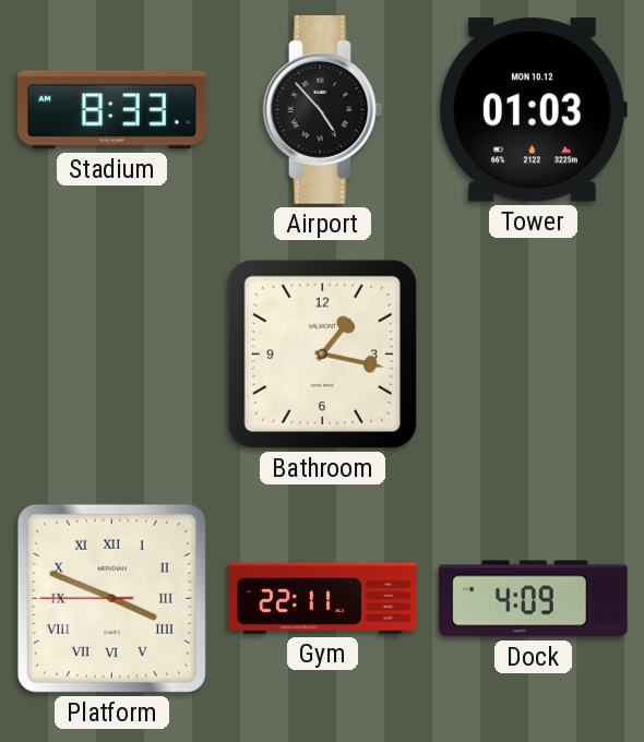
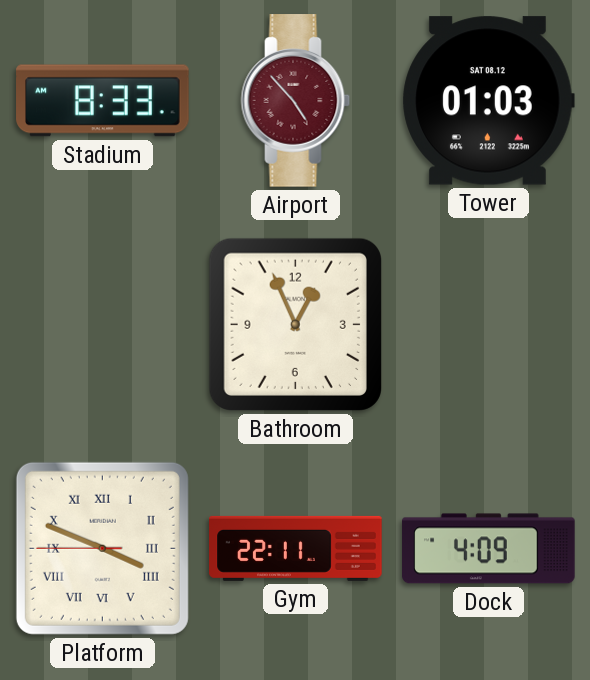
Airport dial: black -> burgundy (296, 101)
Tower date: MON 10.12 -> SAT 08.12 (488, 101)
Bathroom: 1:17 -> 12:56 (295, 324)
